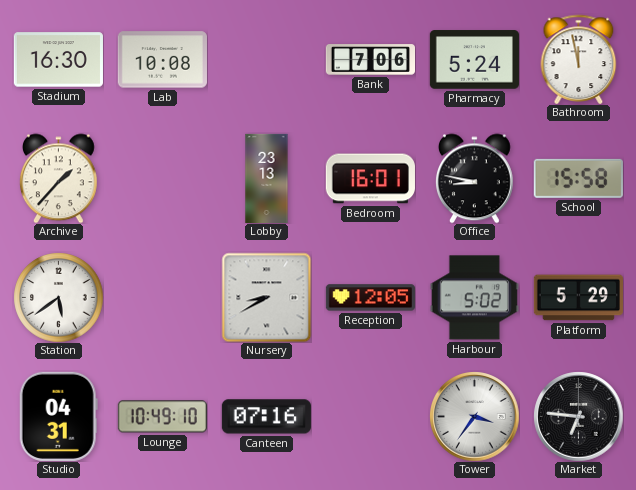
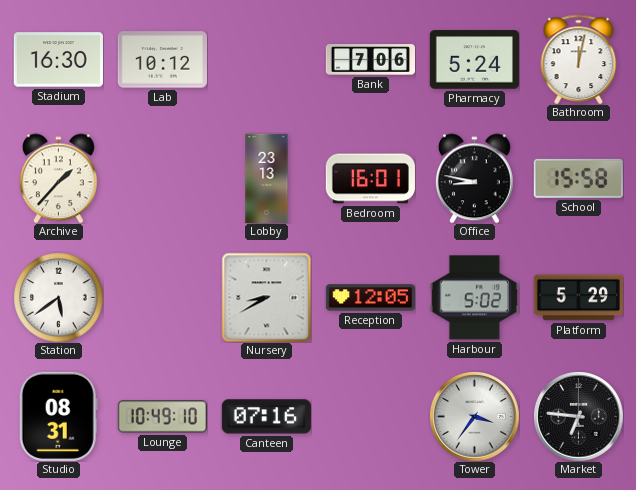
Lab: 10:08 -> 10:12 (162, 60)
Bathroom: 11:58 -> 12:02 (579, 59)
Studio: 04:31 -> 08:31 (58, 416)
